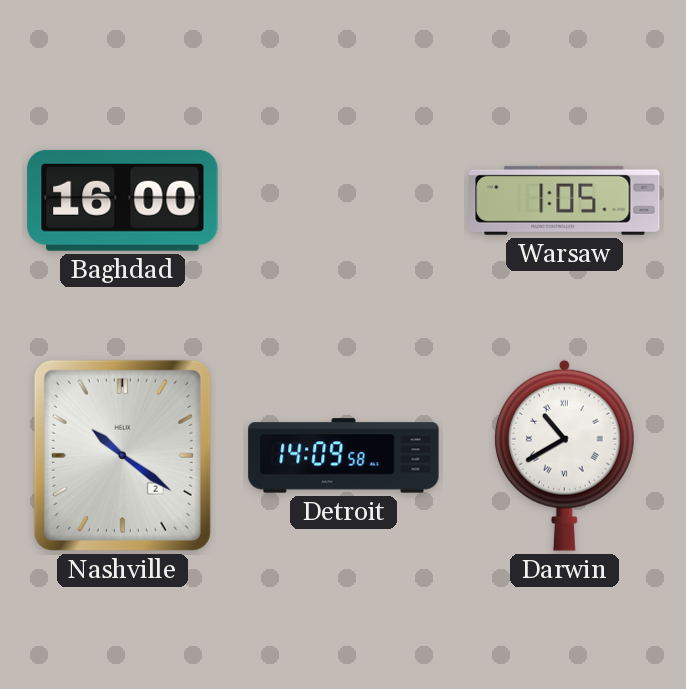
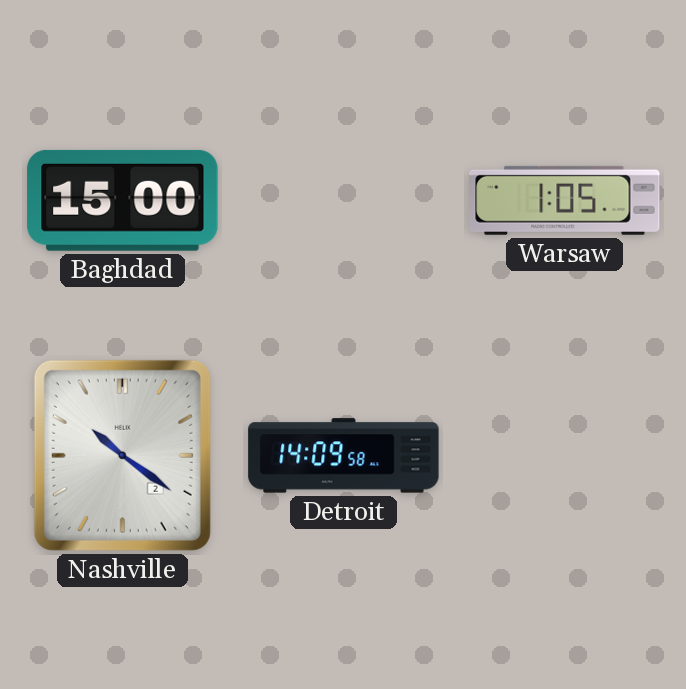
Baghdad: 16:00 -> 15:00 (123, 200)
Darwin: 10:40 -> none (564, 455)
